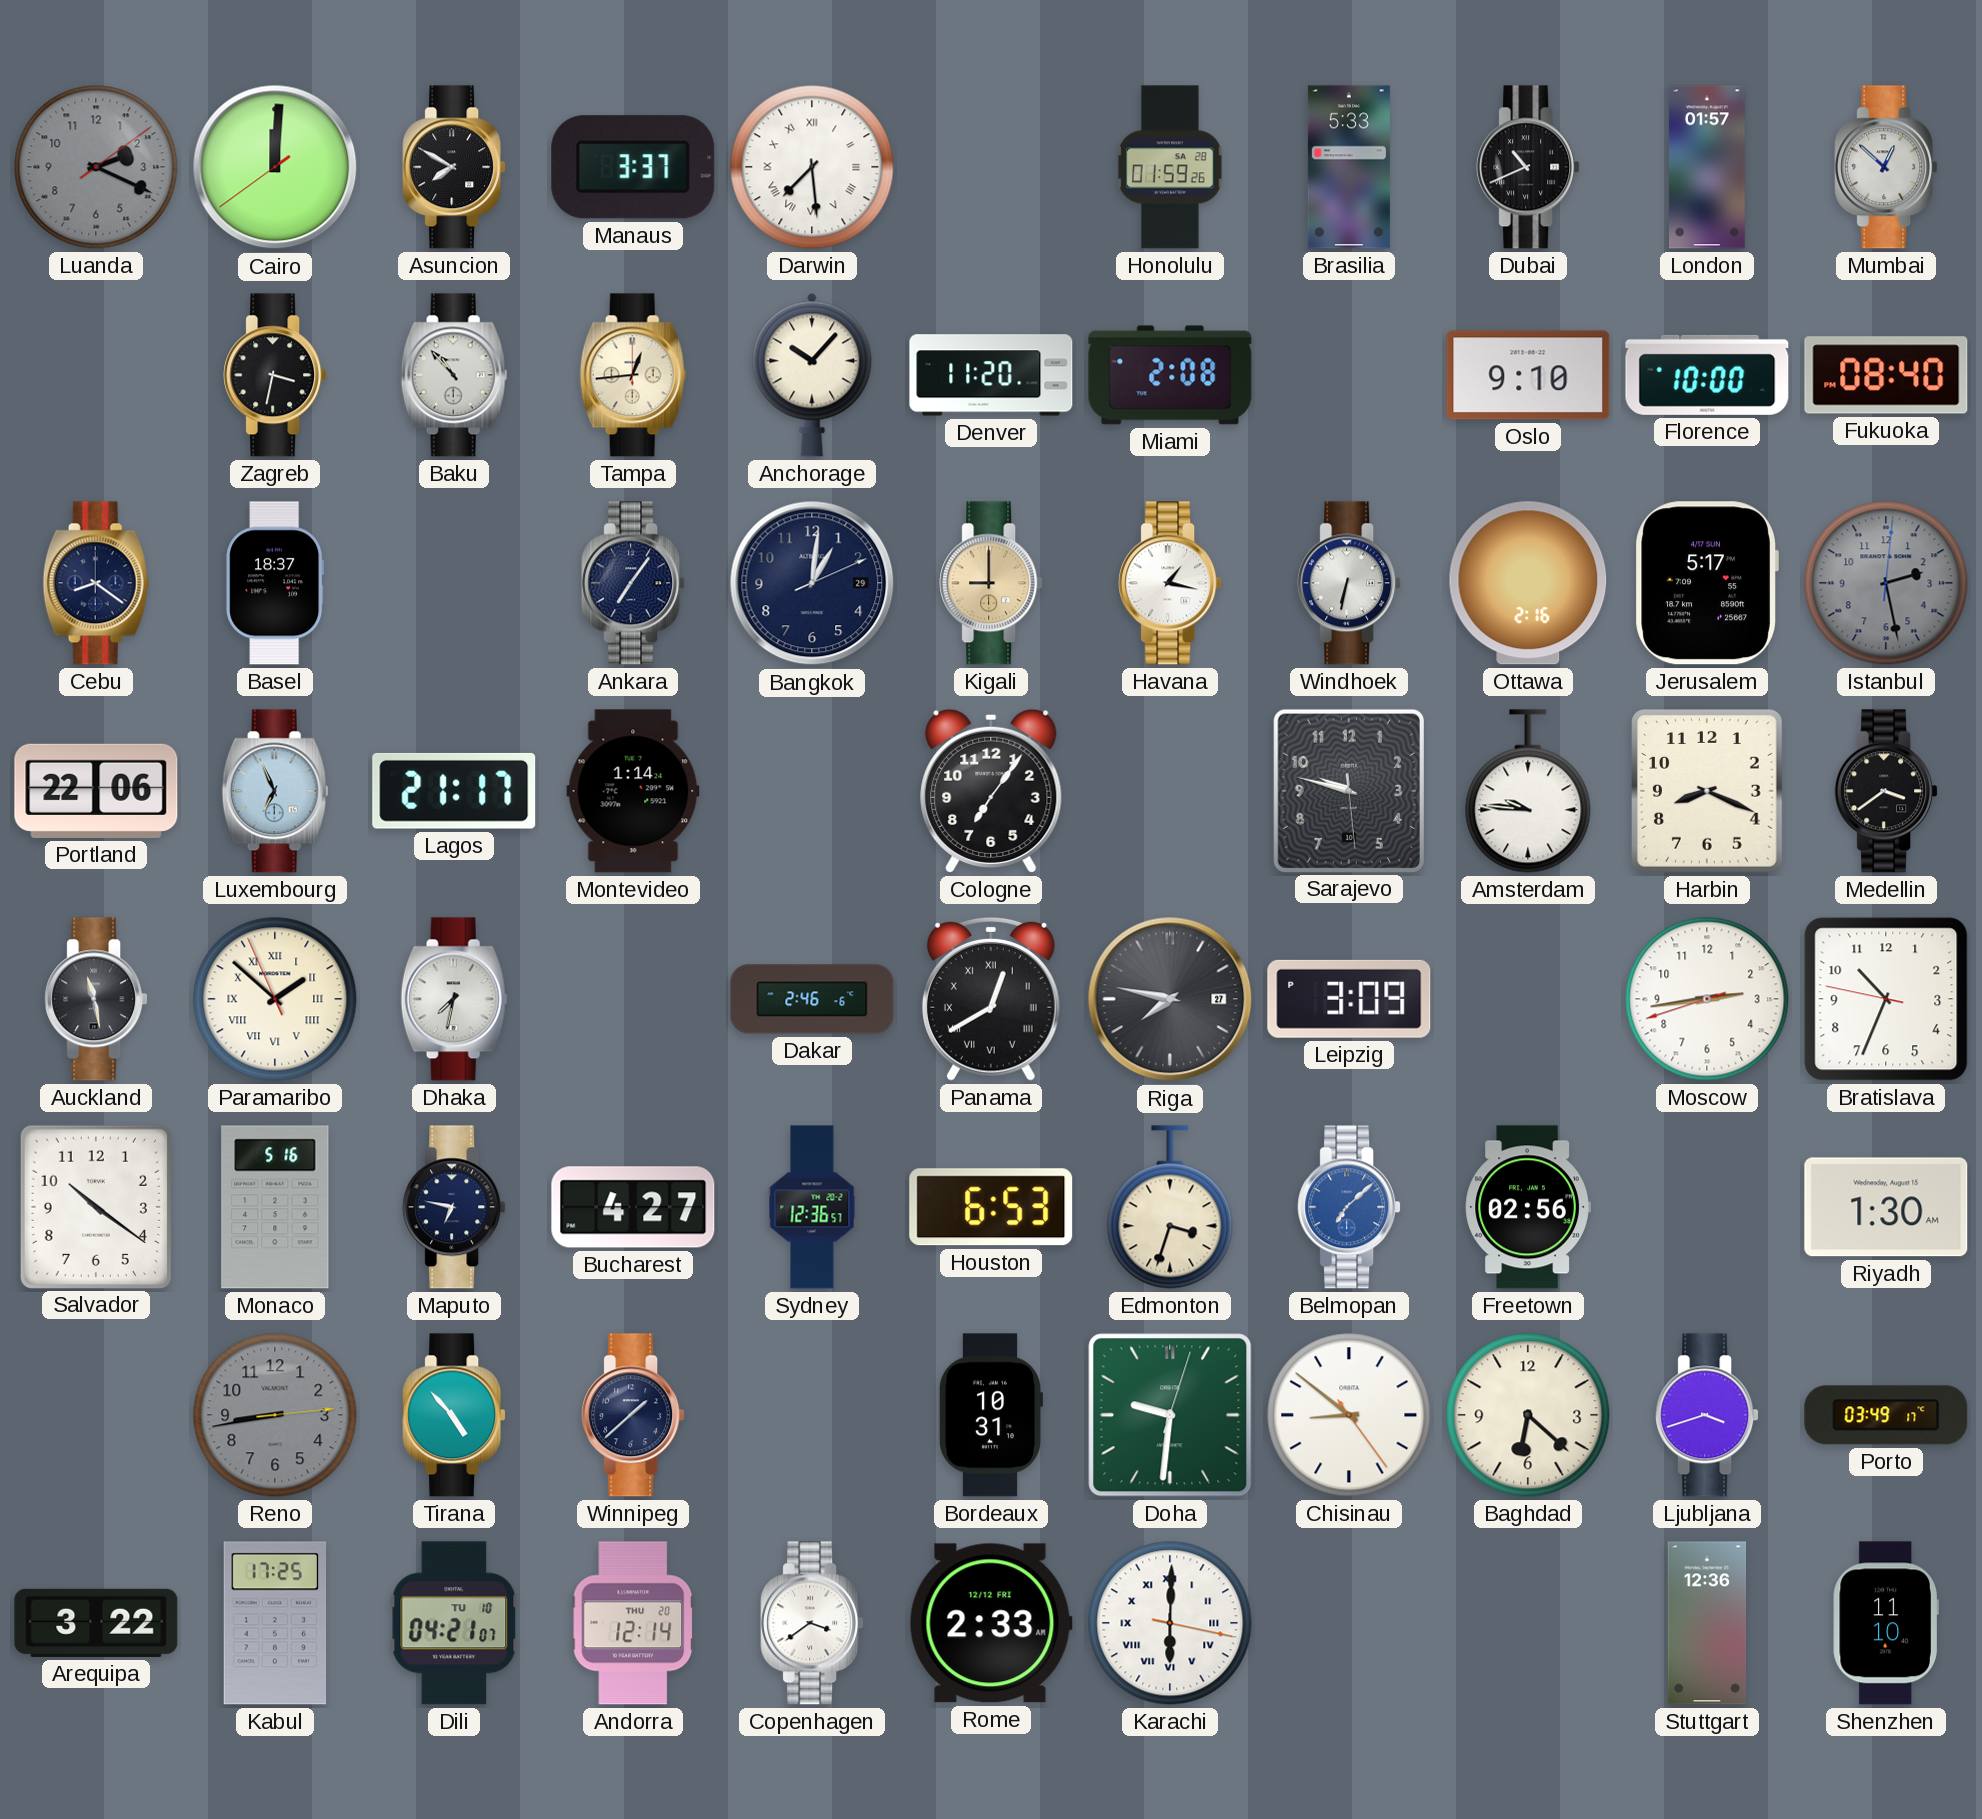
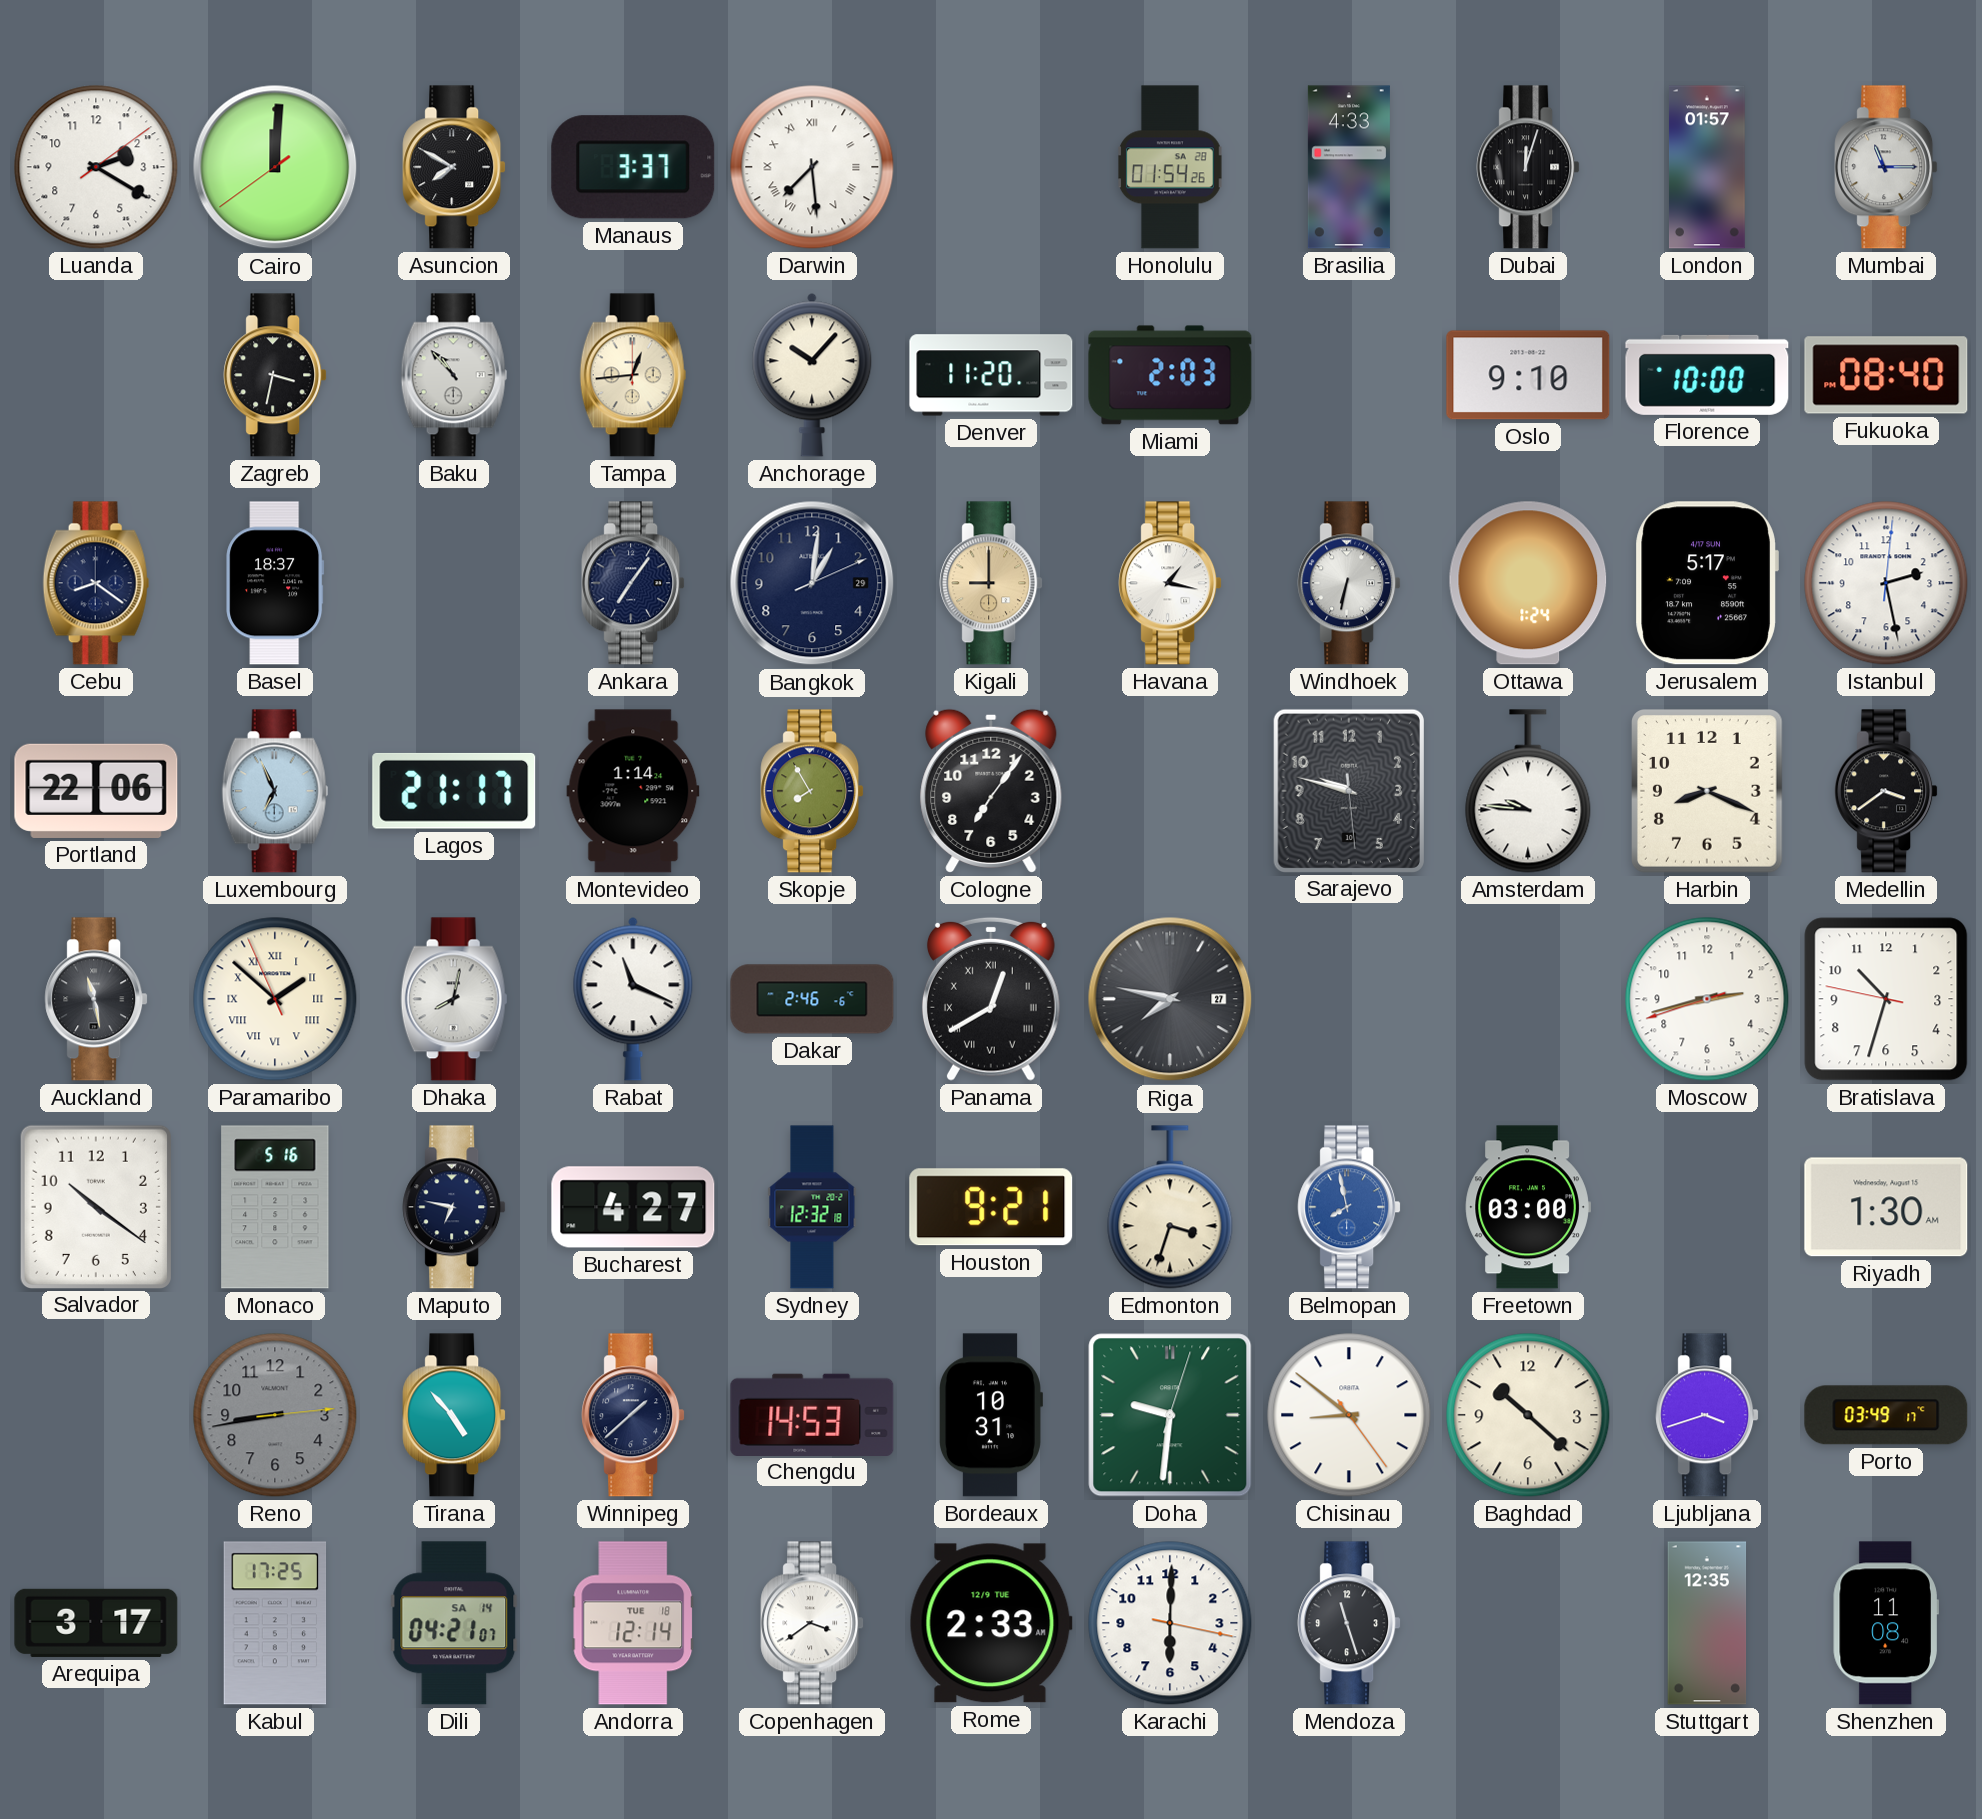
Luanda: 2:19 -> 2:20 (96, 167)
Luanda dial: grey -> white (96, 167)
Honolulu: 01:59 -> 01:54 (1171, 167)
Brasilia: 5:33 -> 4:33 (1349, 167)
Dubai: 10:41 -> 12:03 (1528, 167)
Mumbai: 12:52 -> 11:15 (1886, 167)
Miami: 2:08 -> 2:03 (1170, 375)
Ottawa: 2:16 -> 1:24 (1528, 583)
Istanbul dial: grey -> white (1886, 583)
Skopje: none -> 7:55 (812, 791)
Dhaka: 7:32 -> 8:02 (454, 999)
Rabat: none -> 11:19 (633, 999)
Leipzig: 3:09 -> none (1349, 999)
Moscow: 2:43 -> 2:42 (1707, 999)
Bratislava: 10:33 -> 10:32 (1886, 999)
Sydney: 12:36 -> 12:32 (812, 1207)
Houston: 6:53 -> 9:21 (991, 1207)
Belmopan: 7:08 -> 7:58 (1349, 1207)
Freetown: 02:56 -> 03:00 (1528, 1207)
Chengdu: none -> 14:53 (812, 1414)
Baghdad: 6:22 -> 10:22 (1528, 1415)
Arequipa: 3:22 -> 3:17 (96, 1623)
Dili date: TU 10 -> SA 14 (454, 1623)
Andorra date: THU 20 -> TUE 18 (633, 1623)
Rome date: 12/12 FRI -> 12/9 TUE (991, 1623)
Karachi numerals: Roman -> Arabic (1170, 1623)
Mendoza: none -> 11:27 (1349, 1623)
Stuttgart: 12:36 -> 12:35 (1707, 1623)
Shenzhen: 11:10 -> 11:08 (1886, 1623)
